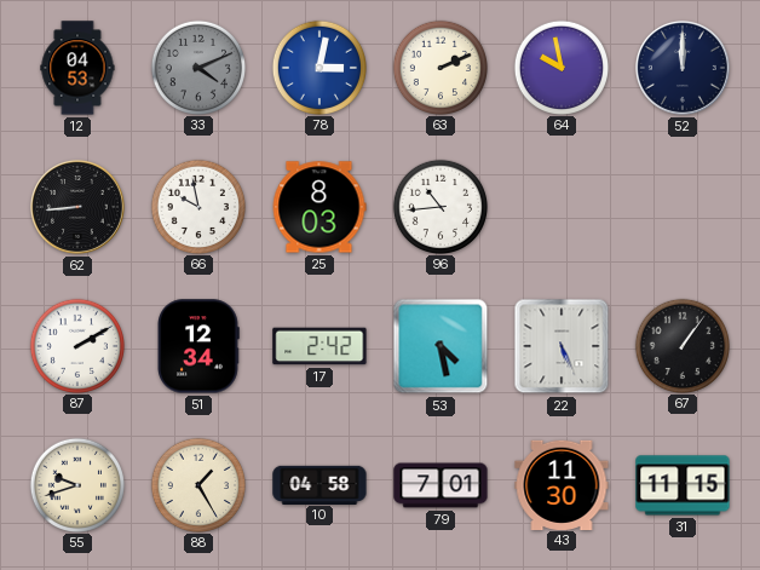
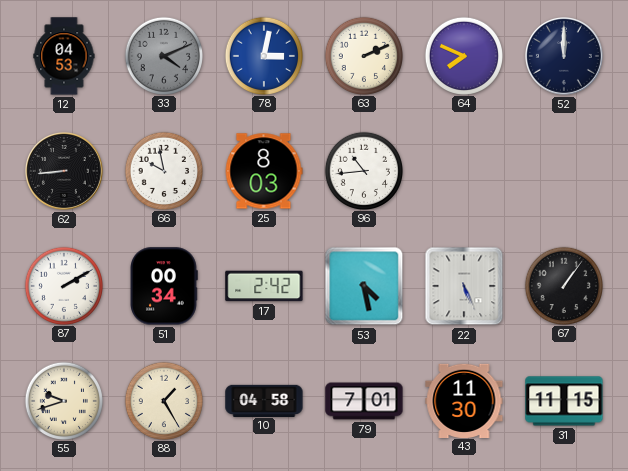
64: 9:58 -> 7:49 (463, 55)
51: 12:34 -> 00:34 (164, 286)
